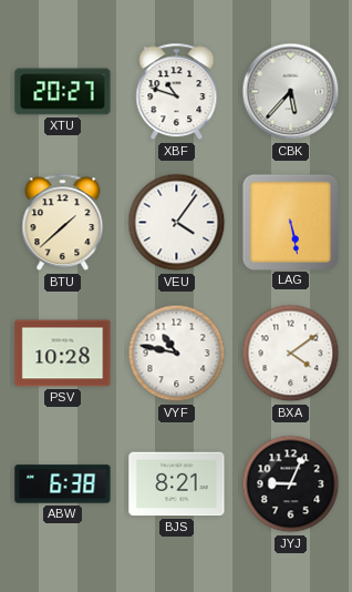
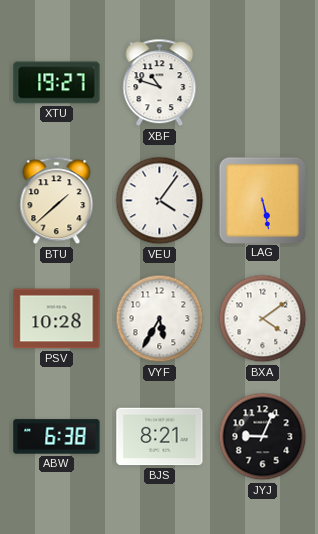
XTU: 20:27 -> 19:27 (57, 83)
CBK: 5:37 -> none (291, 92)
VYF: 10:47 -> 5:35 (160, 319)
